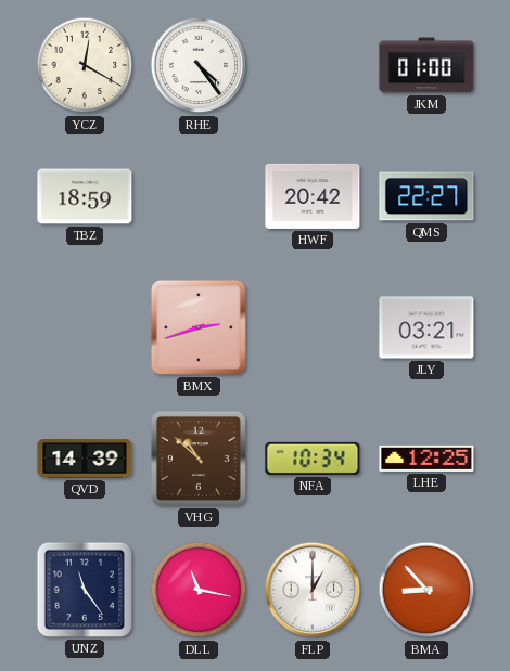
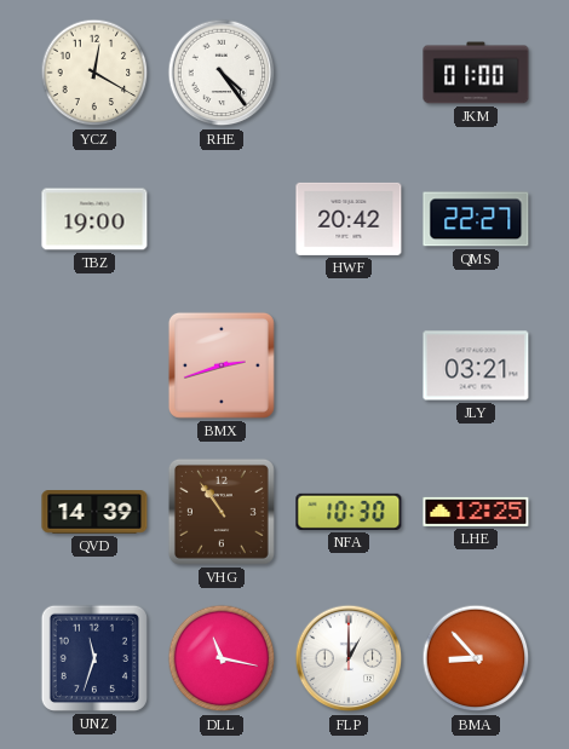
TBZ: 18:59 -> 19:00 (94, 219)
VHG: 10:52 -> 10:54 (222, 512)
NFA: 10:34 -> 10:30 (349, 512)
UNZ: 11:24 -> 11:33 (94, 658)
